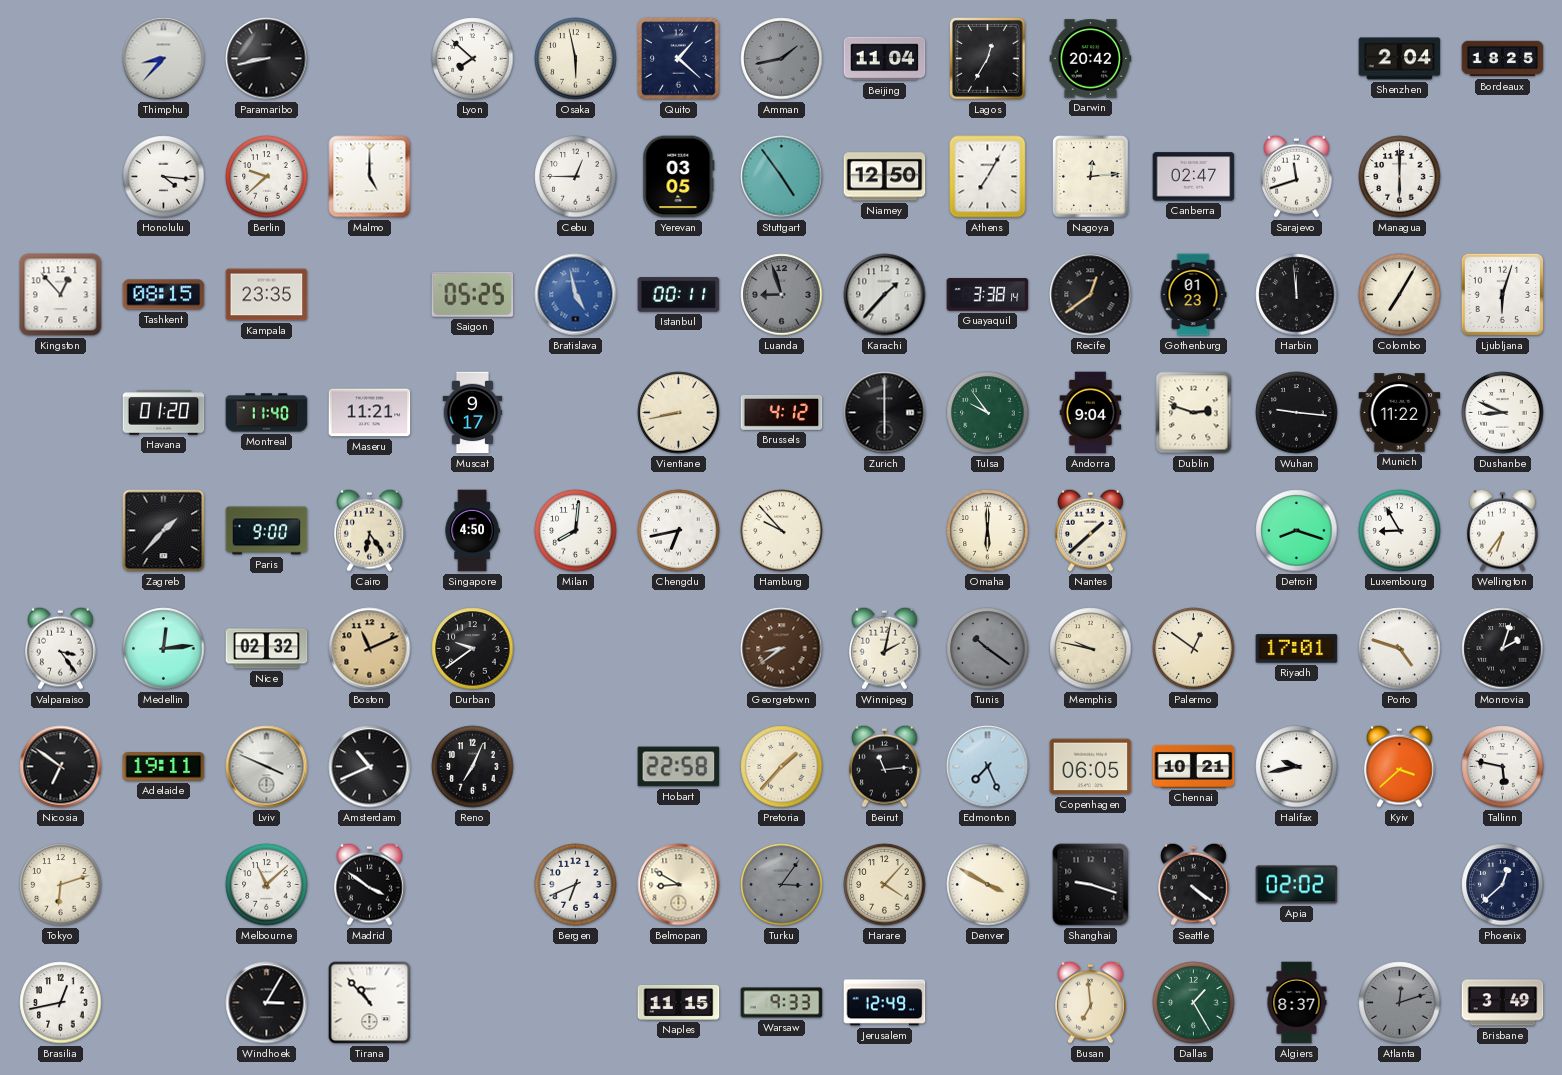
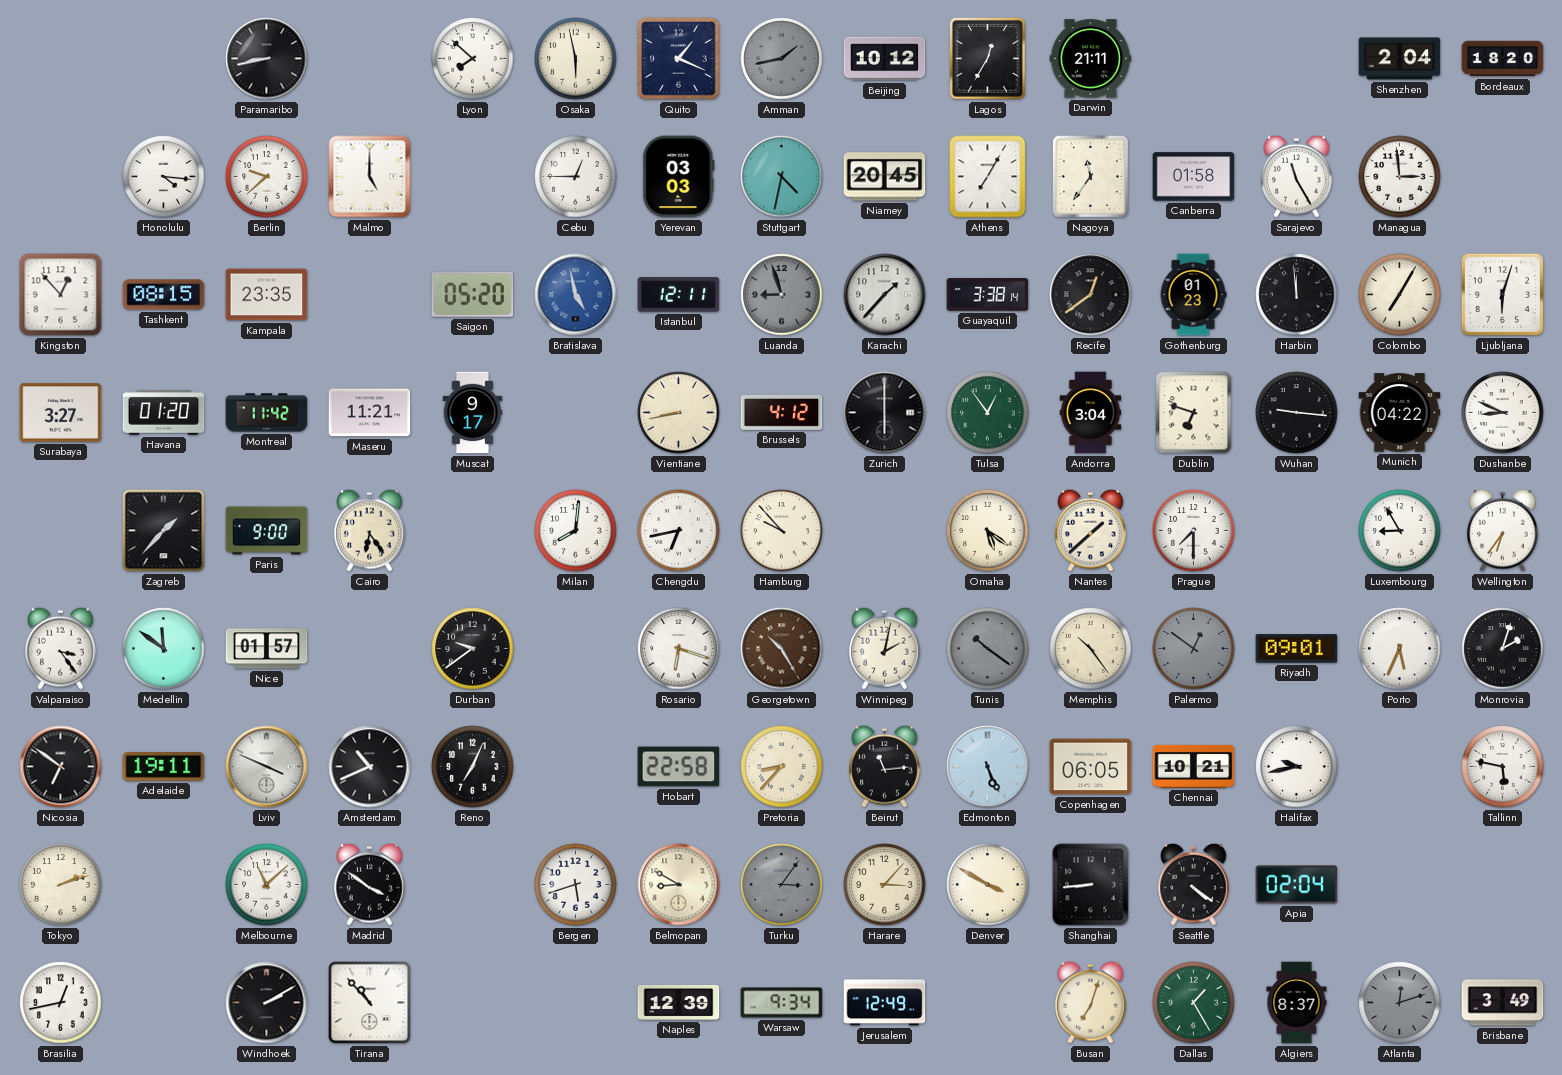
Thimphu: 8:37 -> none (164, 59)
Quito: 1:22 -> 1:19 (679, 59)
Beijing: 11:04 -> 10:12 (885, 59)
Darwin: 20:42 -> 21:11 (1091, 59)
Bordeaux: 18:25 -> 18:20 (1503, 59)
Yerevan: 03:05 -> 03:03 (679, 177)
Stuttgart: 4:54 -> 4:32 (782, 177)
Niamey: 12:50 -> 20:45 (885, 177)
Nagoya: 12:14 -> 11:36 (1091, 177)
Canberra: 02:47 -> 01:58 (1194, 177)
Sarajevo: 11:42 -> 11:25 (1297, 176)
Managua: 6:00 -> 2:59 (1400, 177)
Saigon: 05:25 -> 05:20 (473, 294)
Istanbul: 00:11 -> 12:11 (679, 295)
Surabaya: none -> 3:27 (61, 413)
Montreal: 11:40 -> 11:42 (267, 413)
Tulsa: 9:54 -> 12:54 (988, 413)
Andorra: 9:04 -> 3:04 (1091, 413)
Dublin: 2:48 -> 6:48 (1194, 413)
Munich: 11:22 -> 04:22 (1400, 413)
Singapore: 4:50 -> none (472, 531)
Omaha: 6:00 -> 5:21 (988, 531)
Prague: none -> 7:30 (1194, 531)
Detroit: 8:18 -> none (1297, 531)
Medellin: 12:14 -> 11:51 (164, 649)
Nice: 02:32 -> 01:57 (267, 649)
Boston: 11:11 -> none (370, 649)
Rosario: none -> 6:18 (679, 649)
Georgetown: 8:39 -> 10:25 (782, 649)
Memphis: 9:47 -> 10:24 (1091, 649)
Palermo dial: cream -> grey (1194, 649)
Riyadh: 17:01 -> 09:01 (1297, 649)
Porto: 4:48 -> 5:34 (1400, 649)
Pretoria: 1:37 -> 8:37 (782, 767)
Edmonton: 7:26 -> 5:26 (988, 767)
Kyiv: 3:38 -> none (1400, 766)
Tokyo: 6:12 -> 2:12 (61, 885)
Bergen: 6:41 -> 5:42 (576, 885)
Harare: 4:07 -> 3:07 (885, 885)
Shanghai: 9:18 -> 8:44 (1091, 885)
Apia: 02:02 -> 02:04 (1297, 885)
Phoenix: 12:38 -> none (1503, 885)
Windhoek: 3:05 -> 2:10 (267, 1003)
Naples: 11:15 -> 12:39 (679, 1002)
Warsaw: 9:33 -> 9:34 (782, 1003)
Busan: 6:59 -> 7:03 (1091, 1002)
